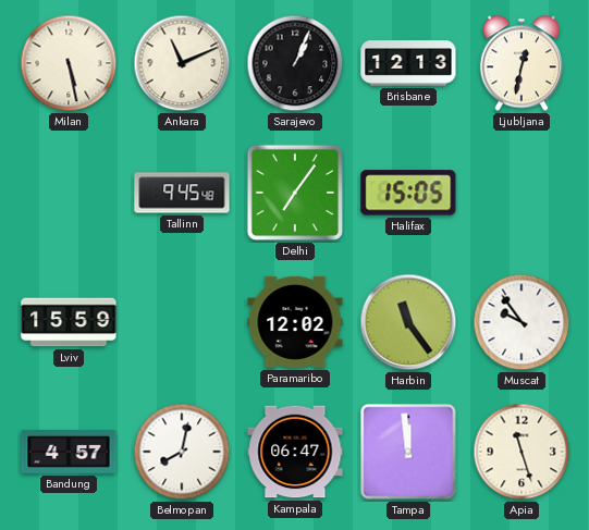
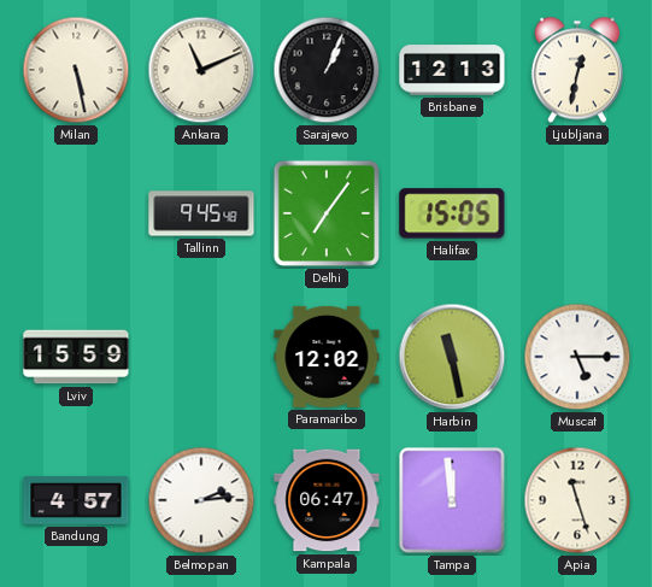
Harbin: 11:24 -> 11:28 (452, 357)
Muscat: 9:54 -> 5:15 (577, 357)
Belmopan: 8:02 -> 2:14 (201, 500)
